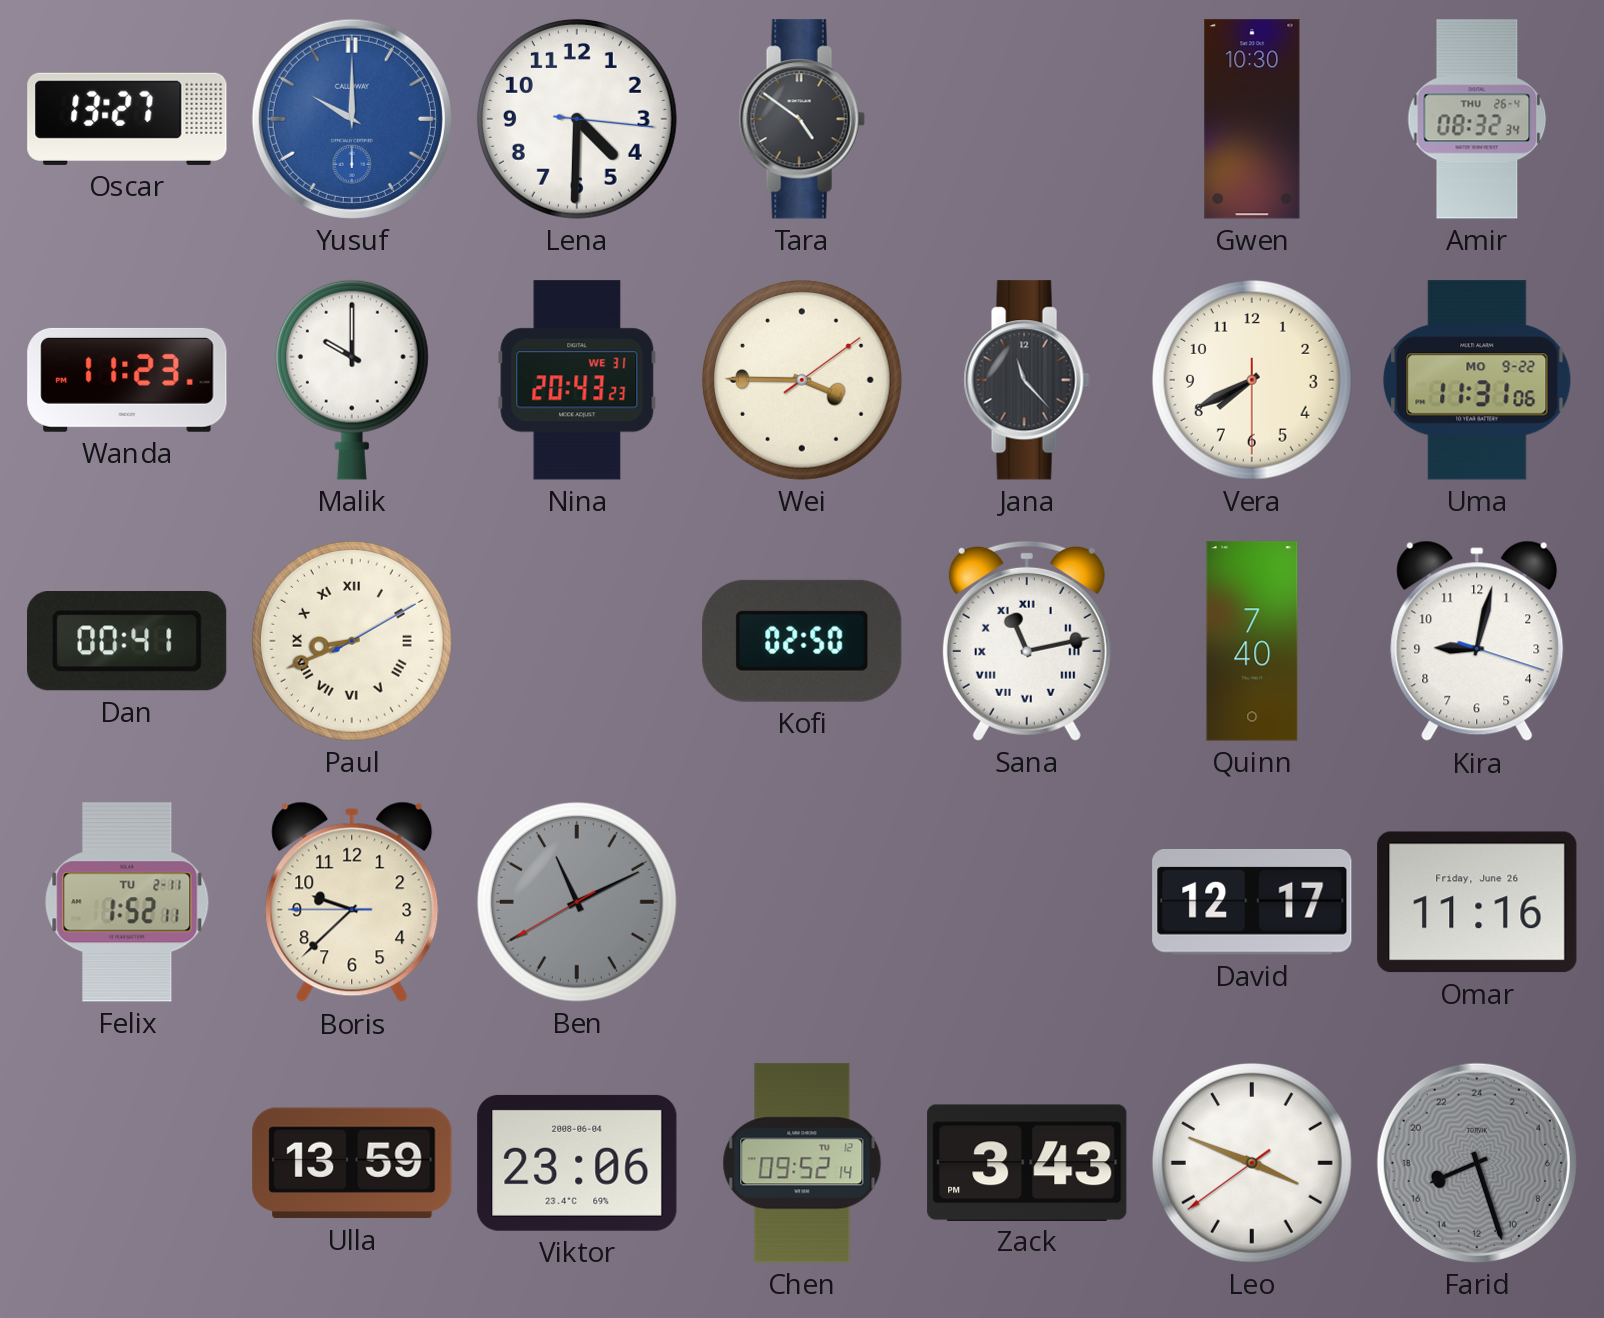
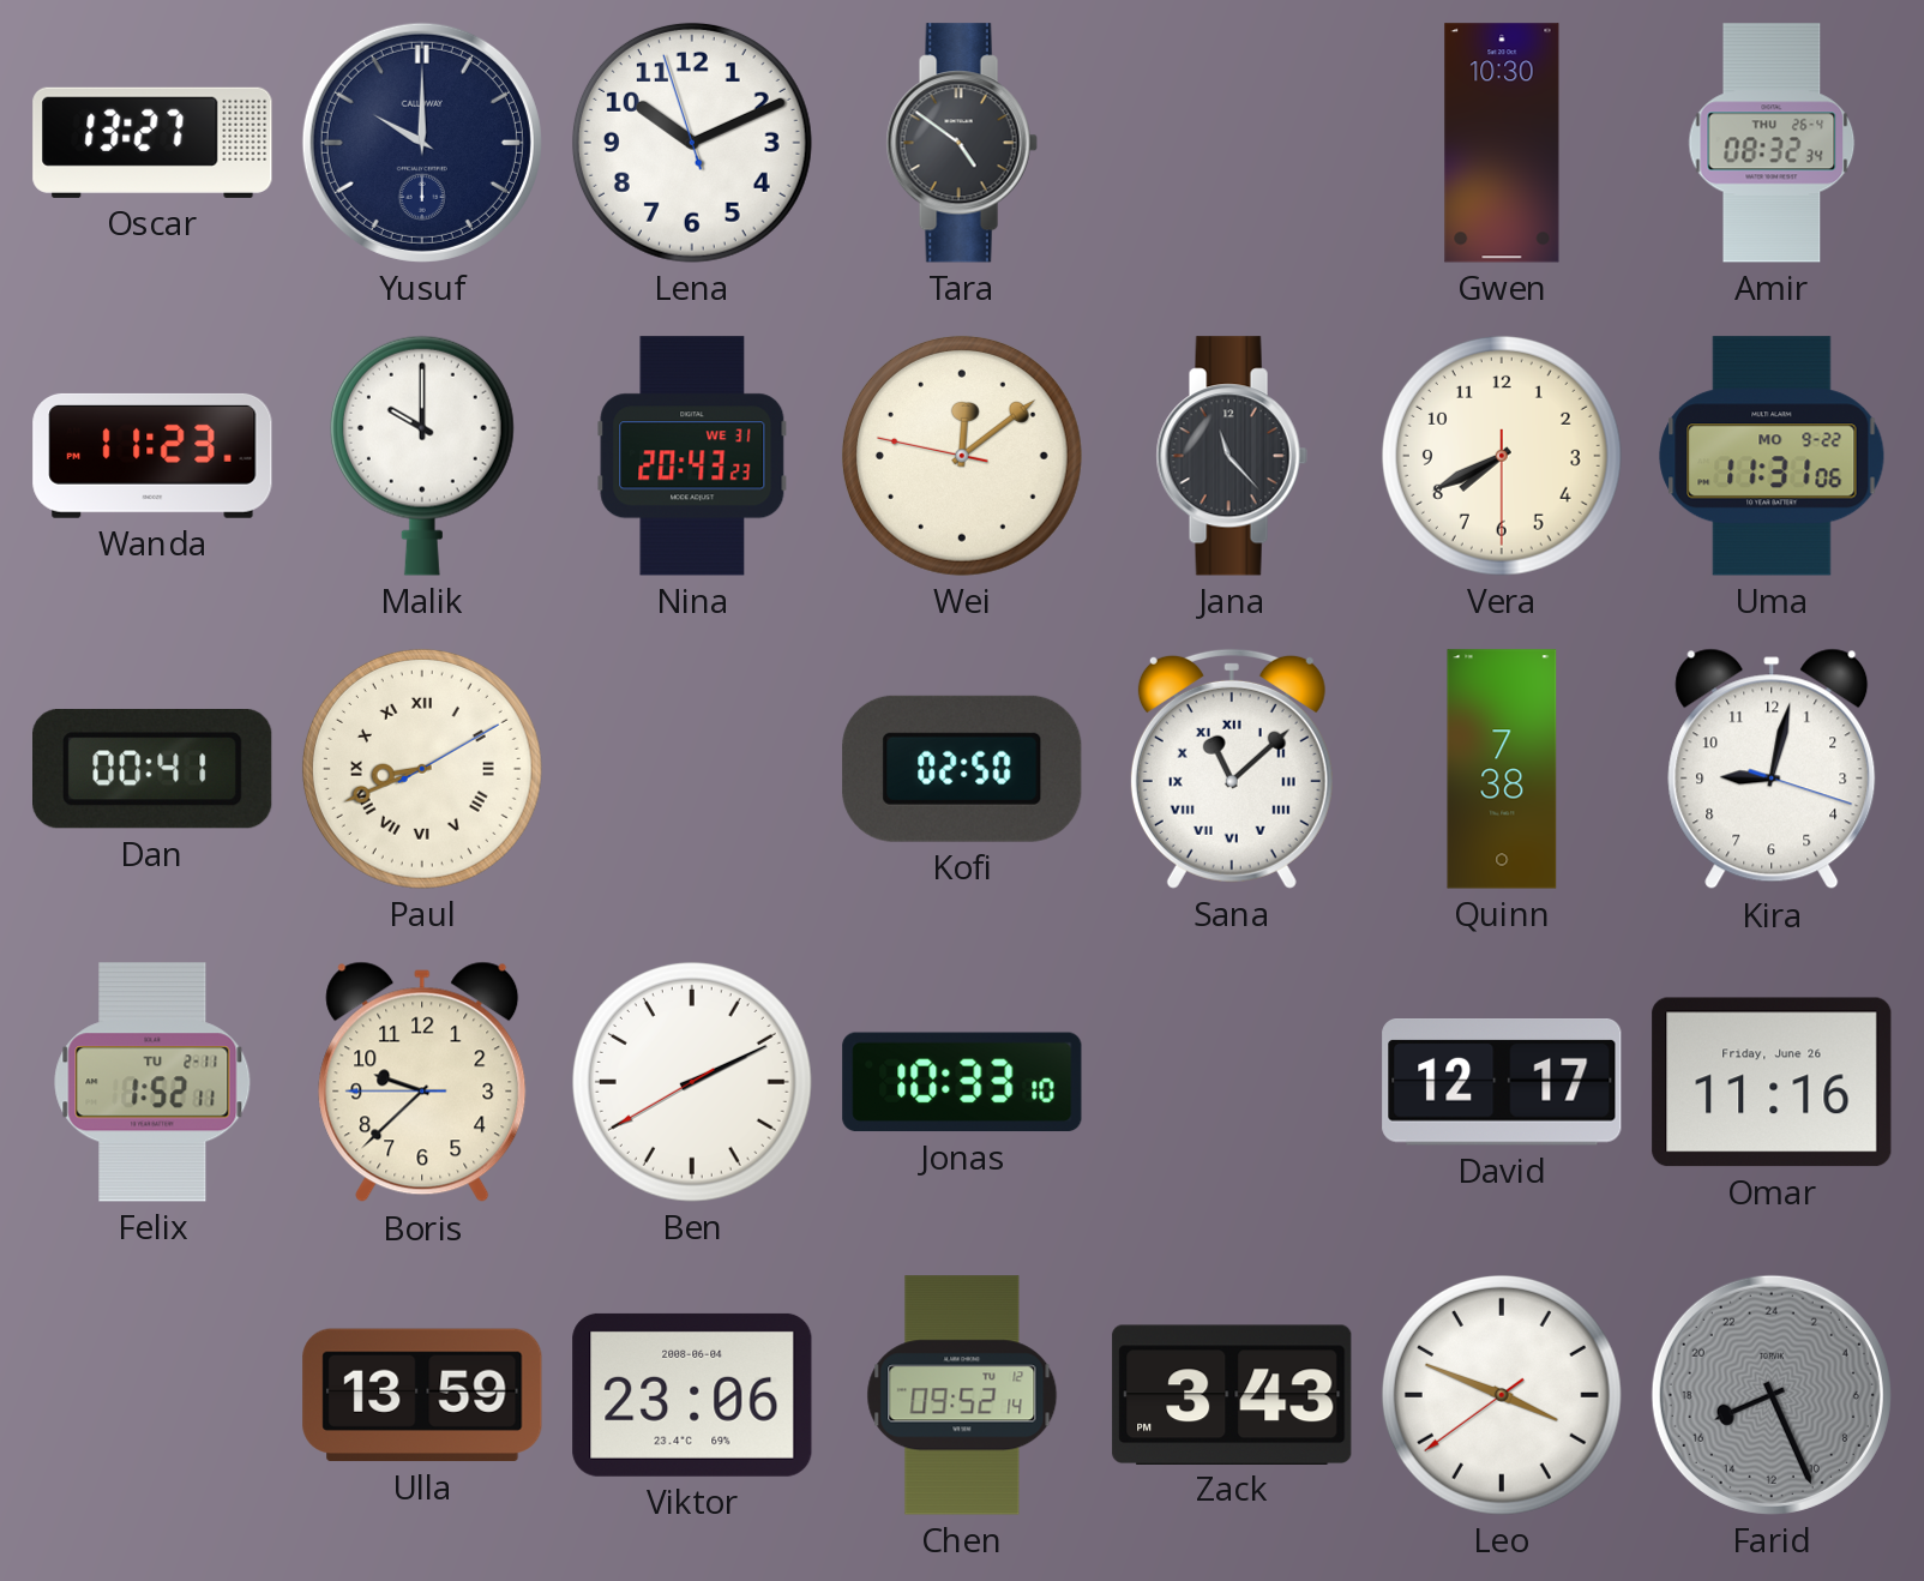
Yusuf dial: blue -> navy (422, 143)
Lena: 4:30 -> 10:10 (692, 143)
Wei: 3:45 -> 12:08 (962, 456)
Sana: 11:13 -> 11:08 (1232, 769)
Quinn: 7:40 -> 7:38 (1502, 769)
Ben: 11:10 -> 2:10 (692, 1082)
Ben dial: grey -> white (692, 1082)
Jonas: none -> 10:33 (962, 1082)
Farid: 16:27 -> 16:26 (1772, 1395)
